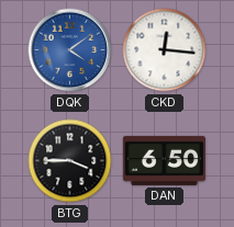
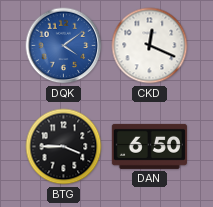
CKD: 12:16 -> 12:19 (150, 46)
